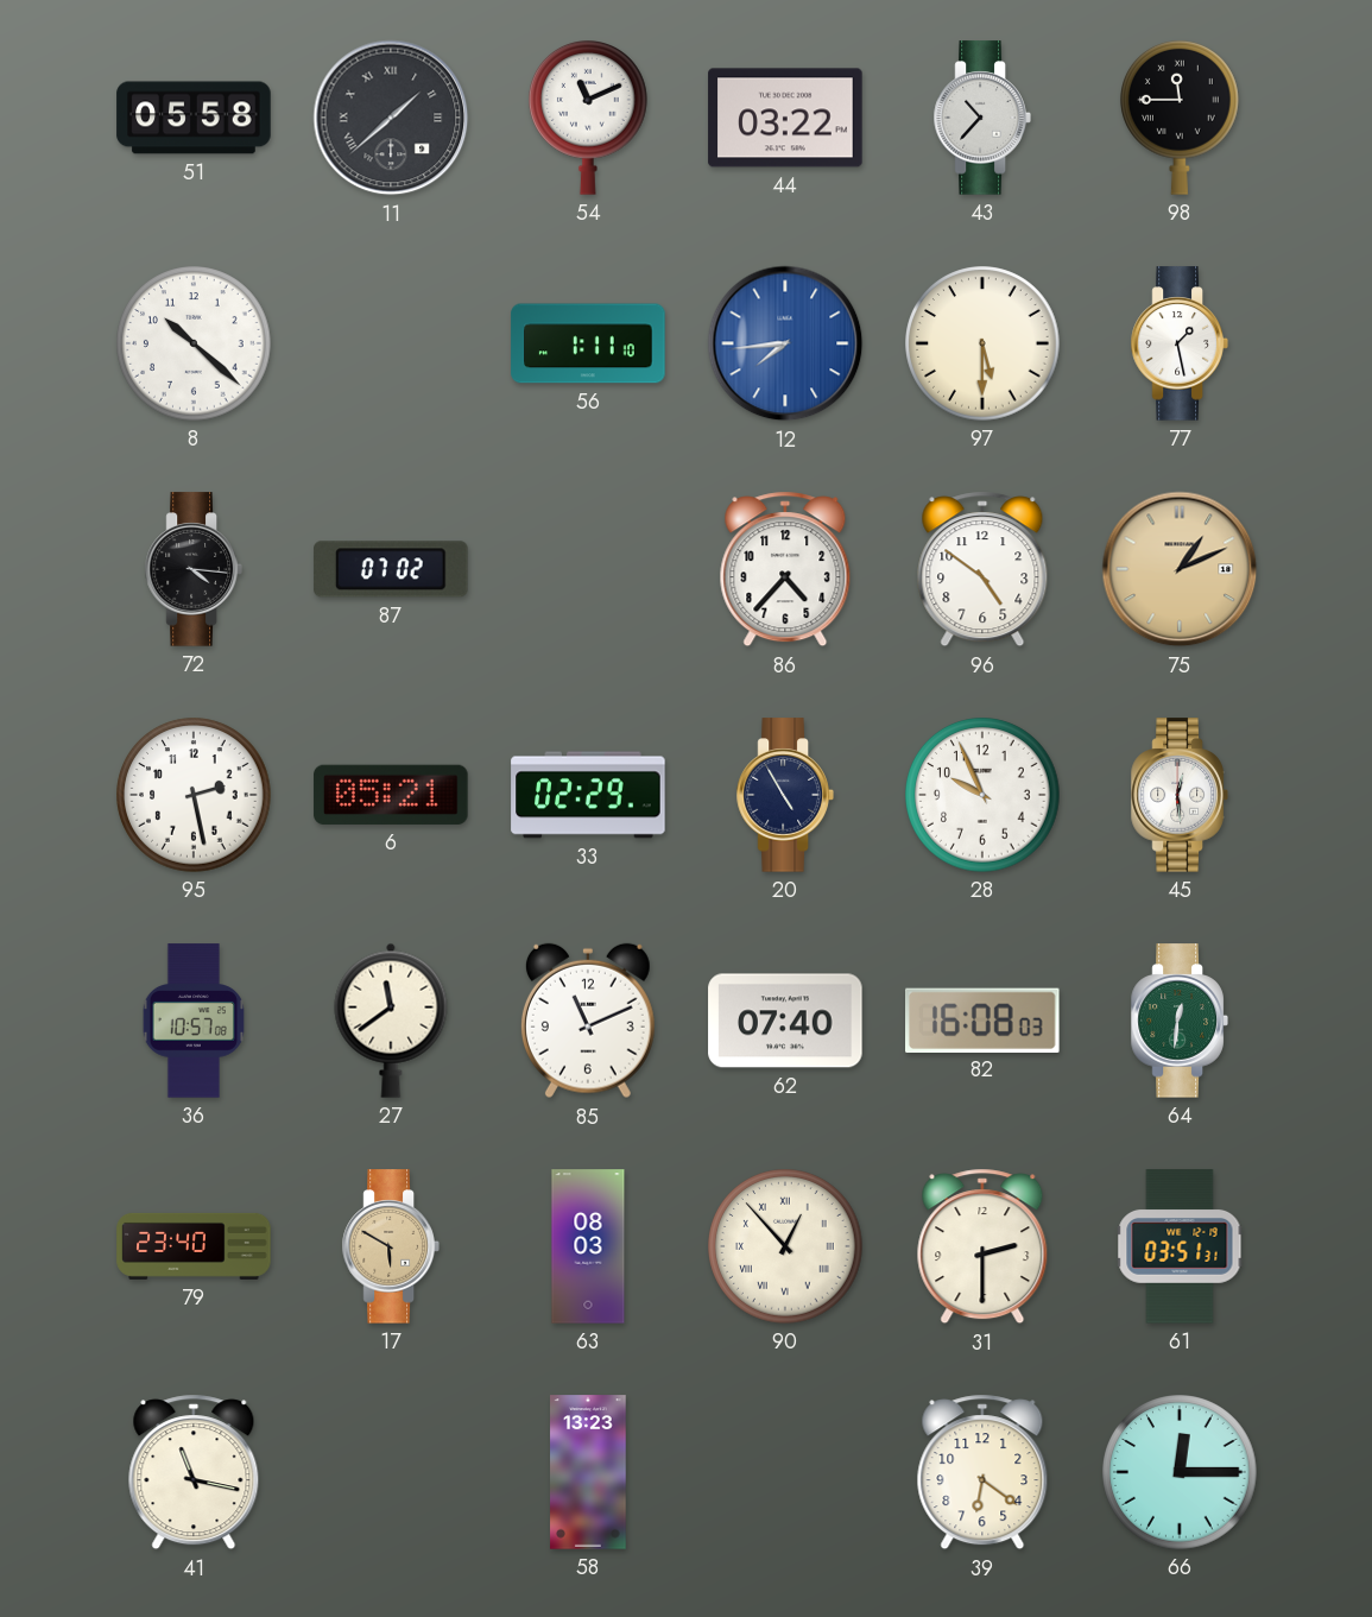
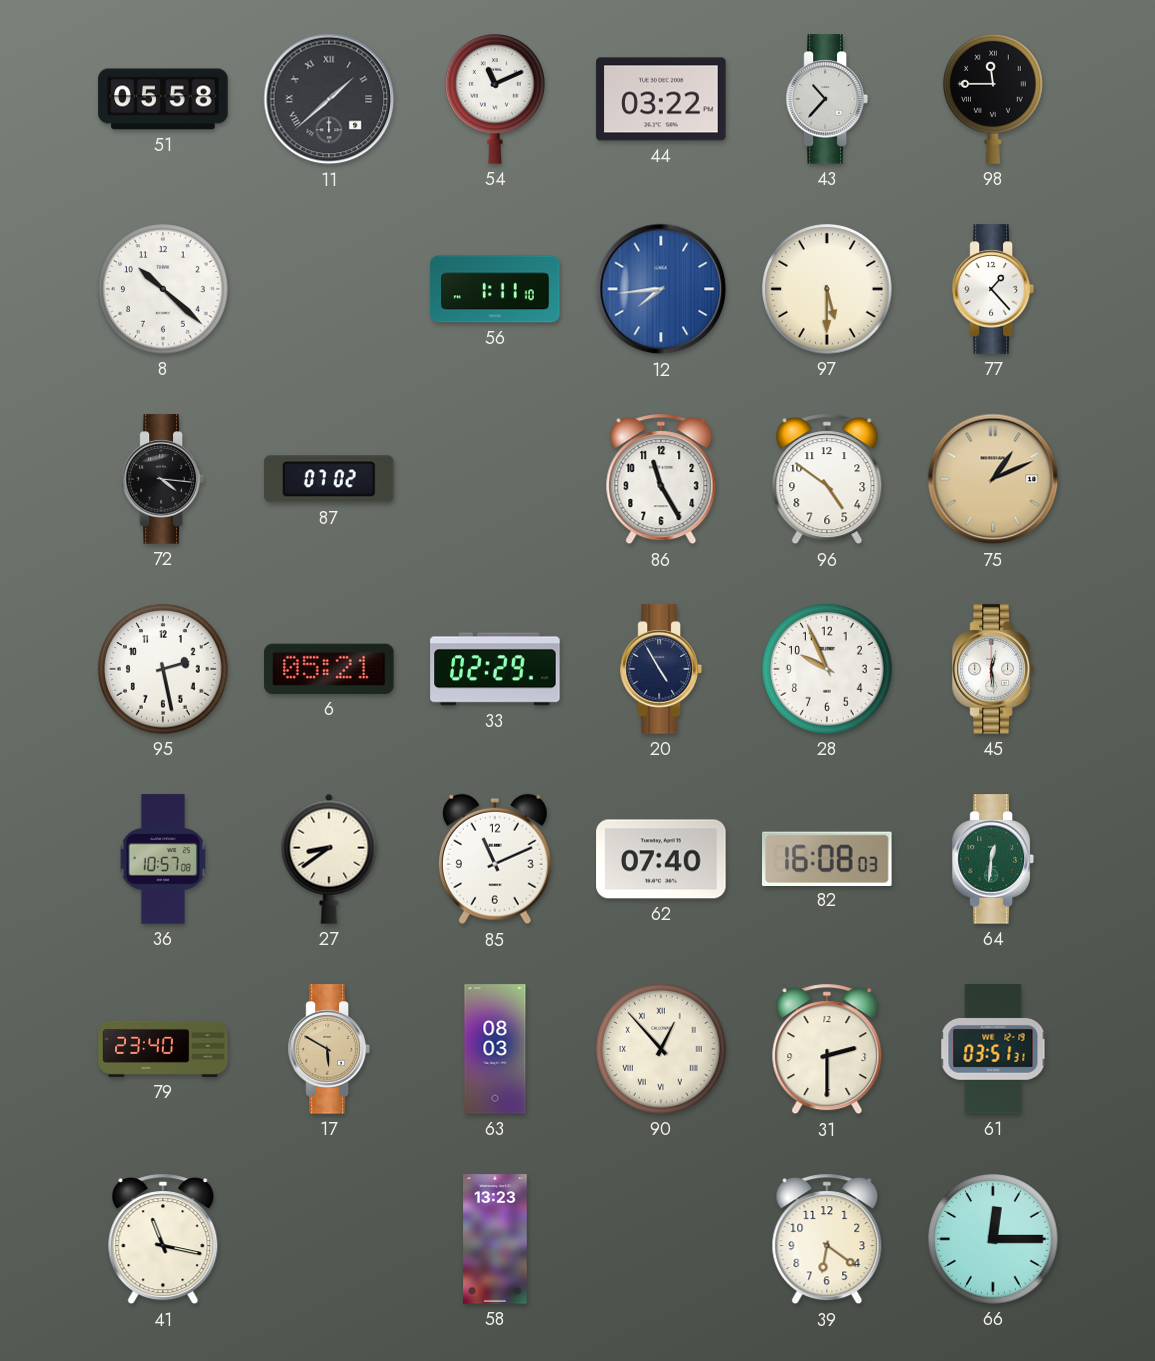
77: 1:28 -> 1:23 (993, 289)
86: 4:37 -> 11:25 (661, 479)
27: 11:39 -> 8:39 (329, 859)
